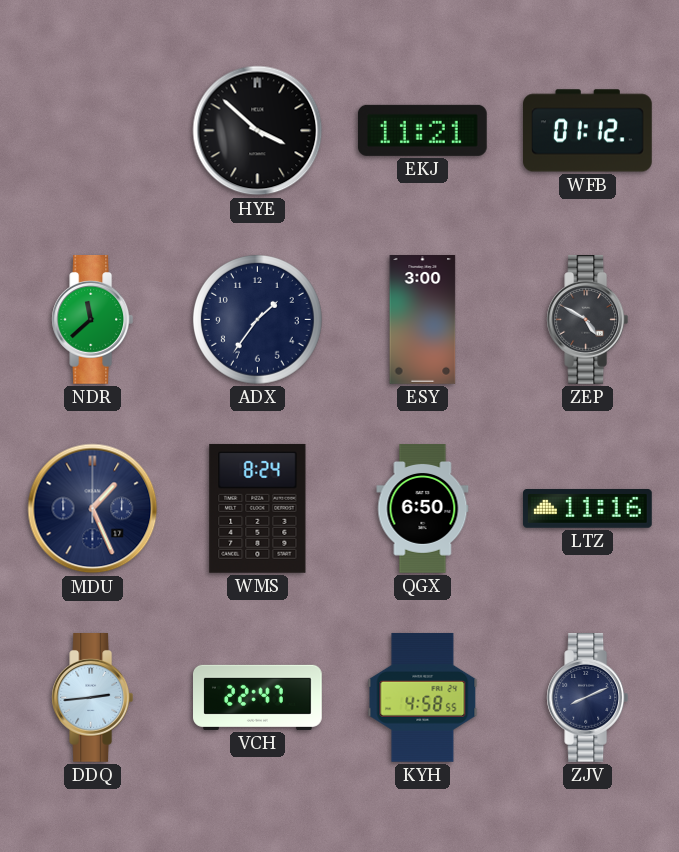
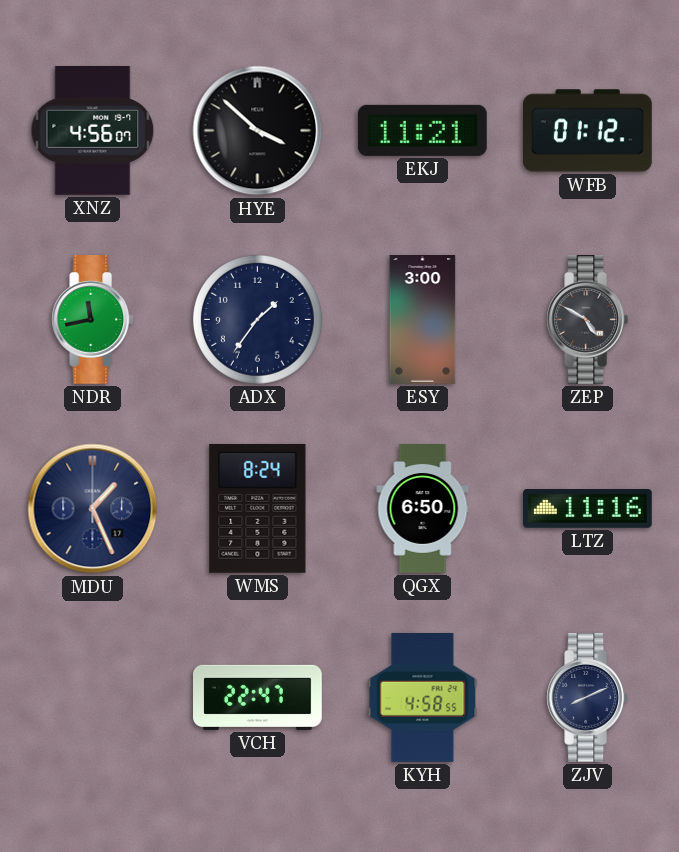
XNZ: none -> 4:56 (93, 131)
NDR: 11:38 -> 11:43 (93, 320)
DDQ: 2:44 -> none (93, 698)
